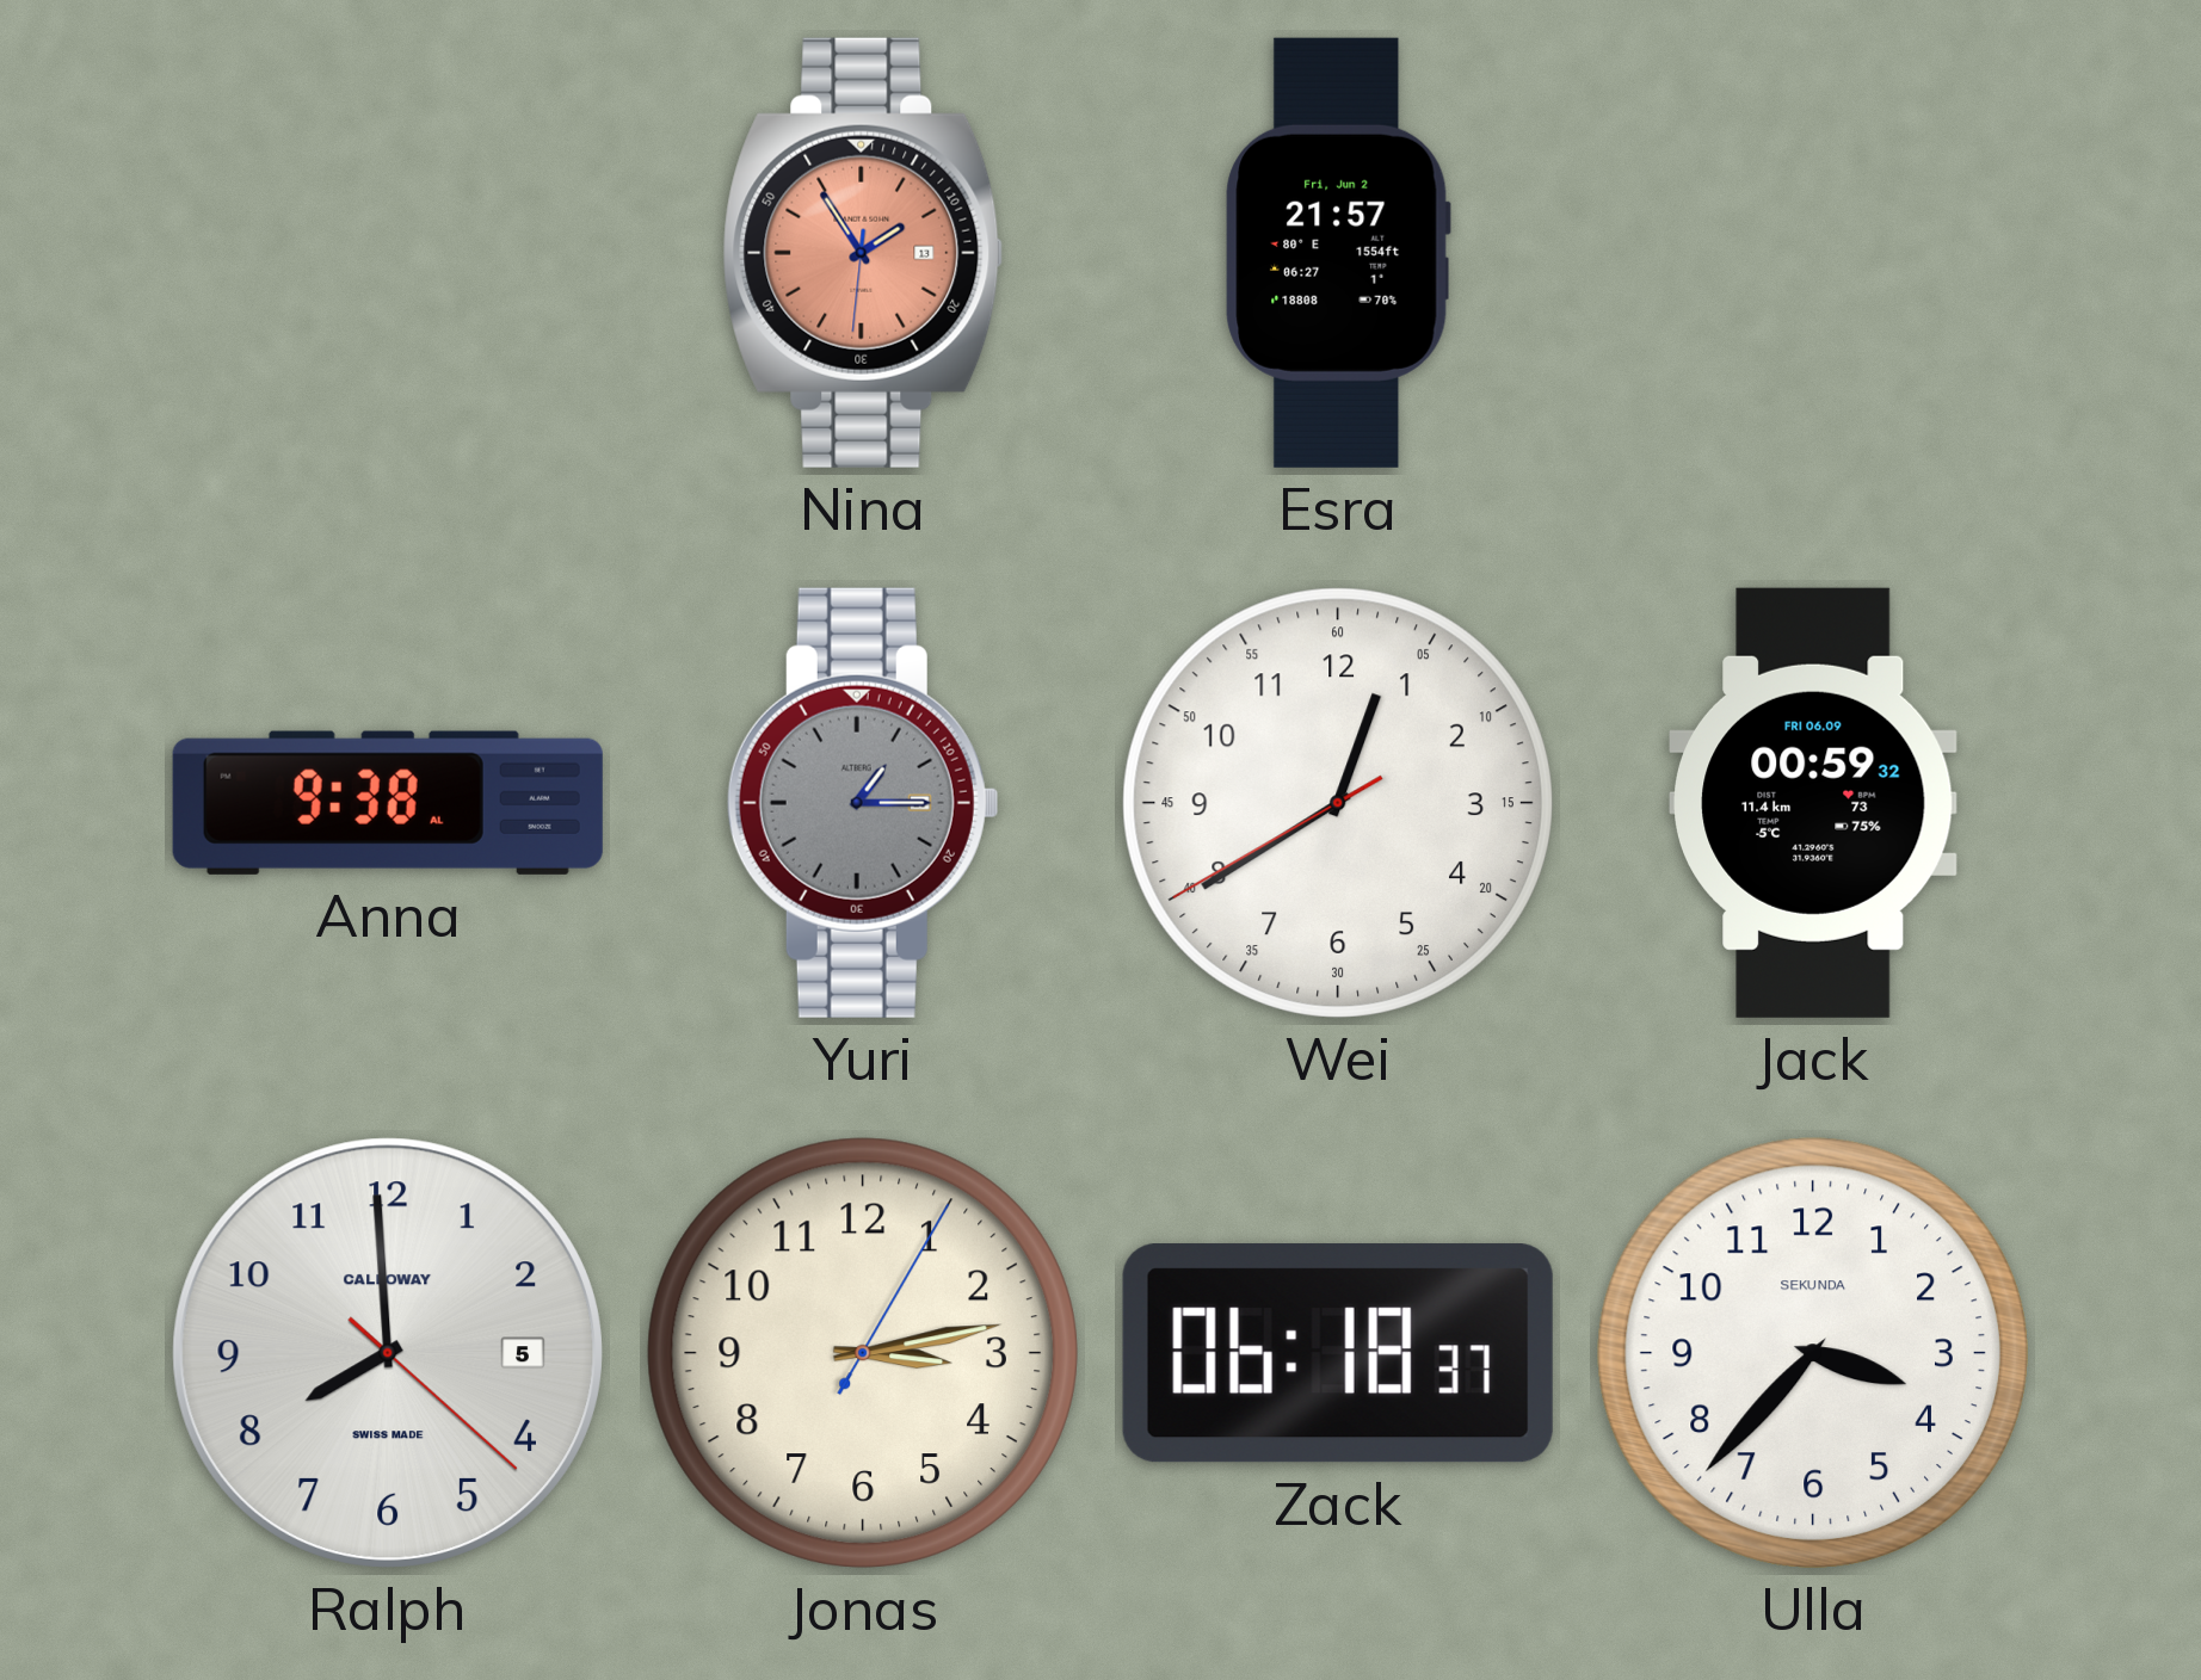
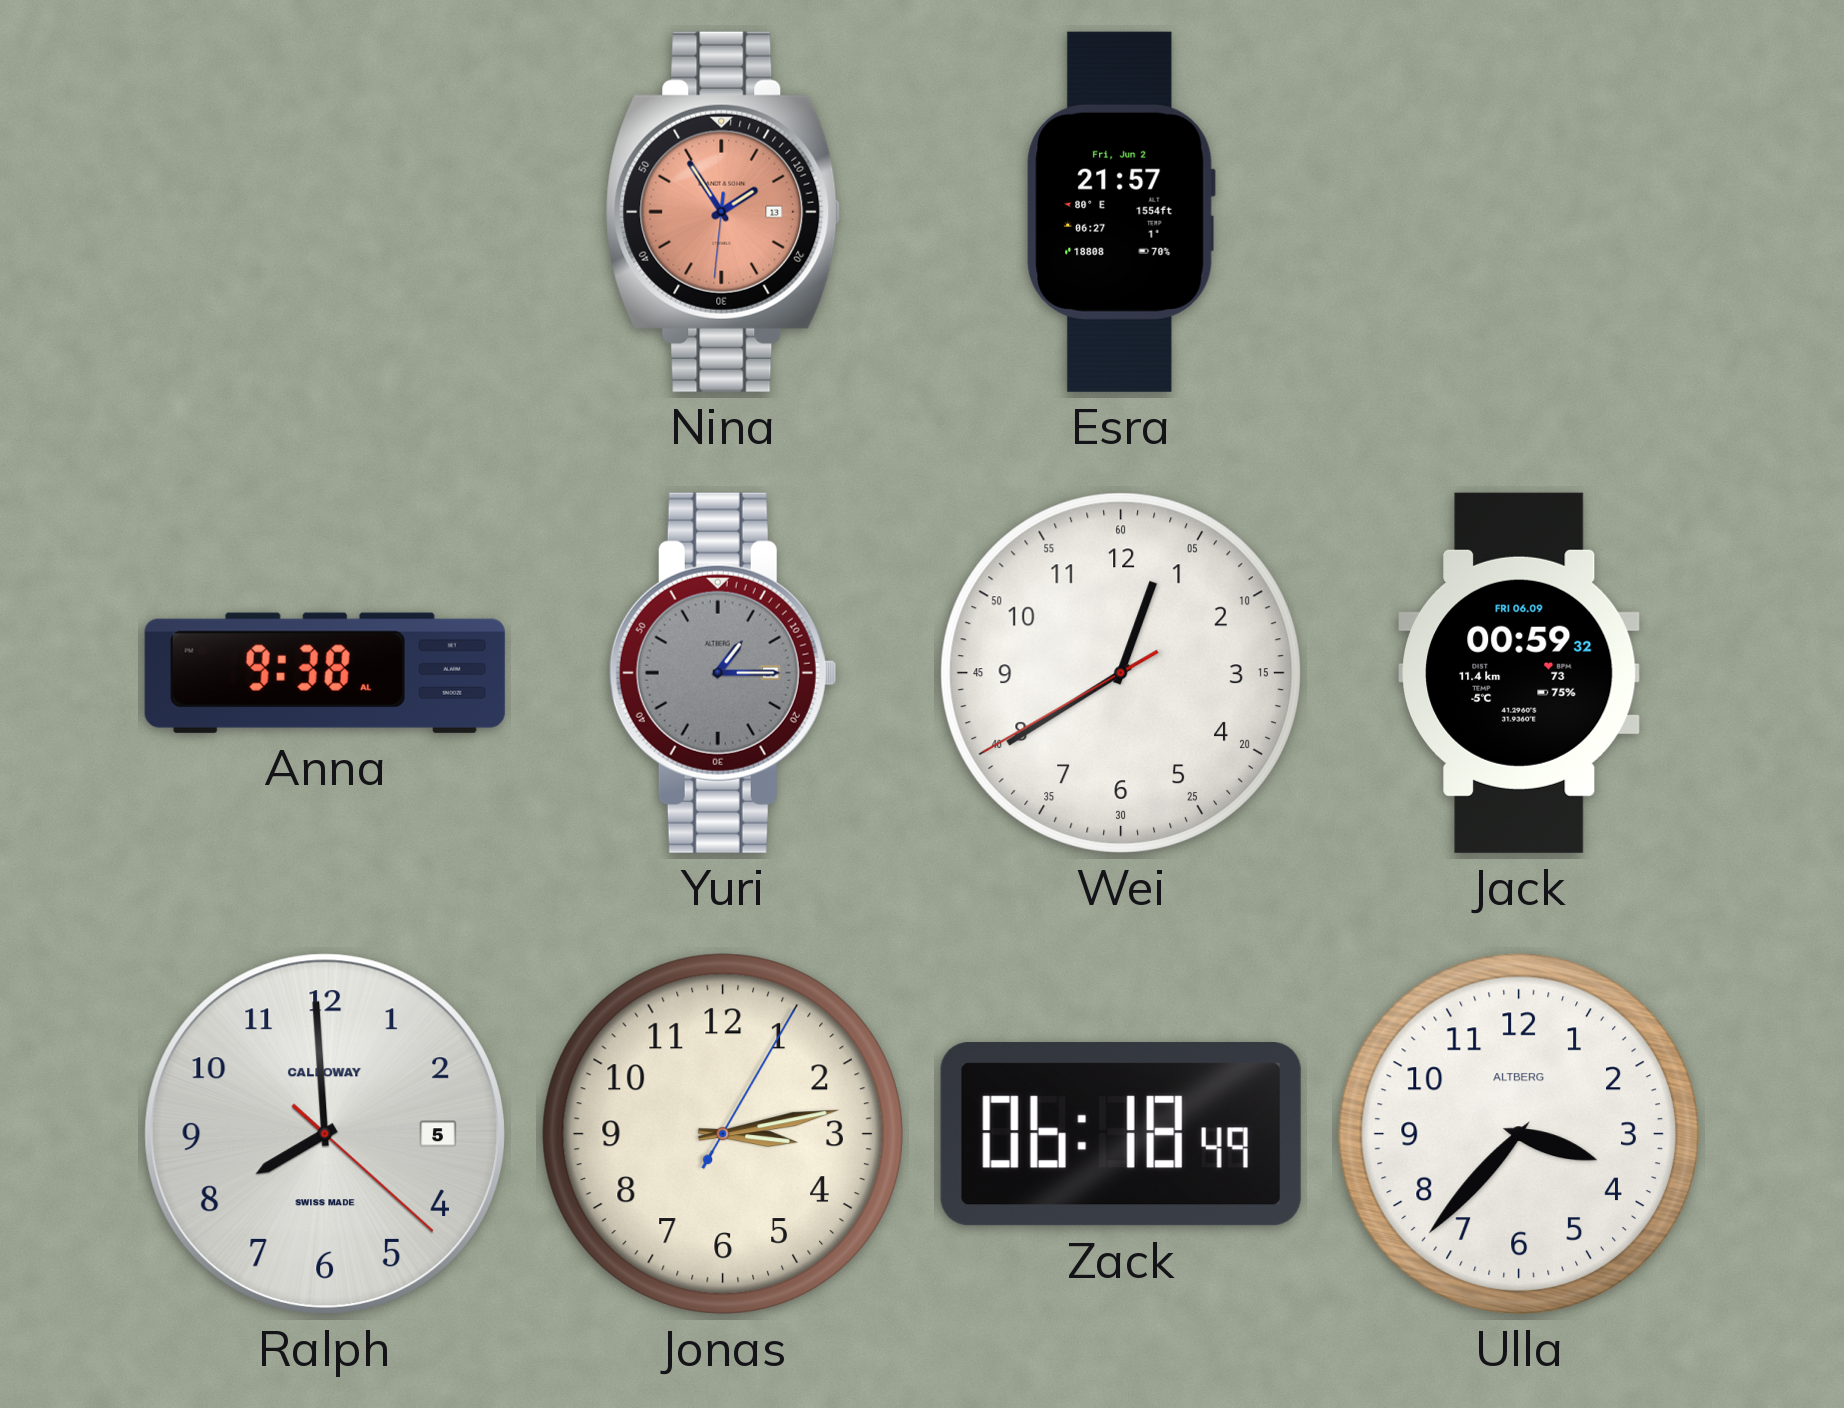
Zack: 06:18:37 -> 06:18:49 (1121, 1134)
Ulla brand: SEKUNDA -> ALTBERG (1519, 1134)
